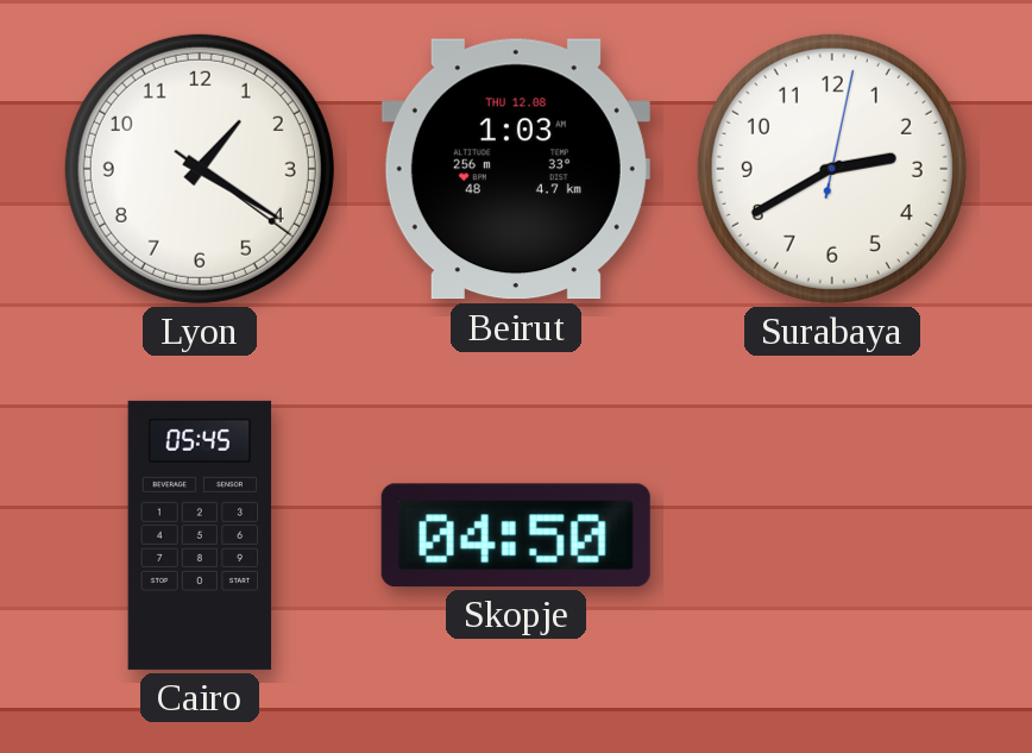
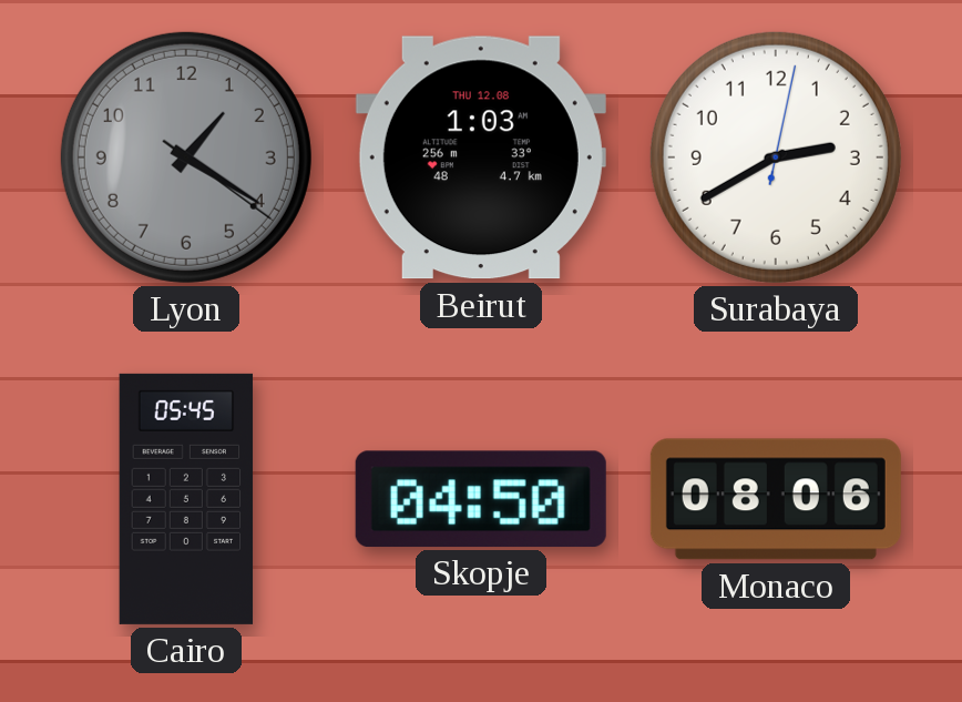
Lyon dial: white -> grey (186, 157)
Monaco: none -> 08:06 (776, 499)
